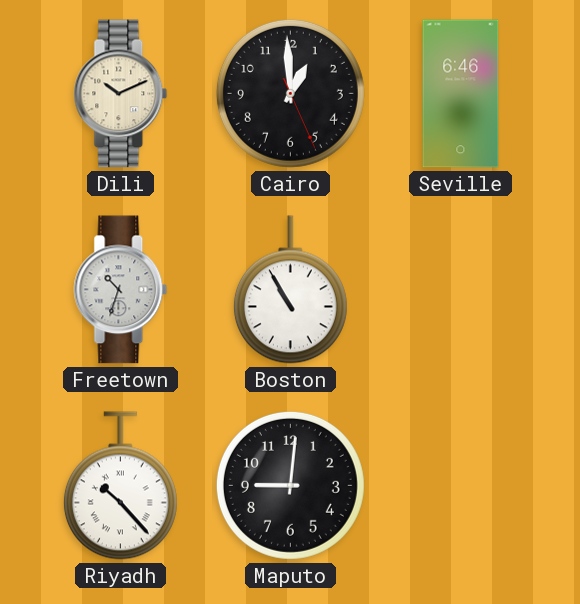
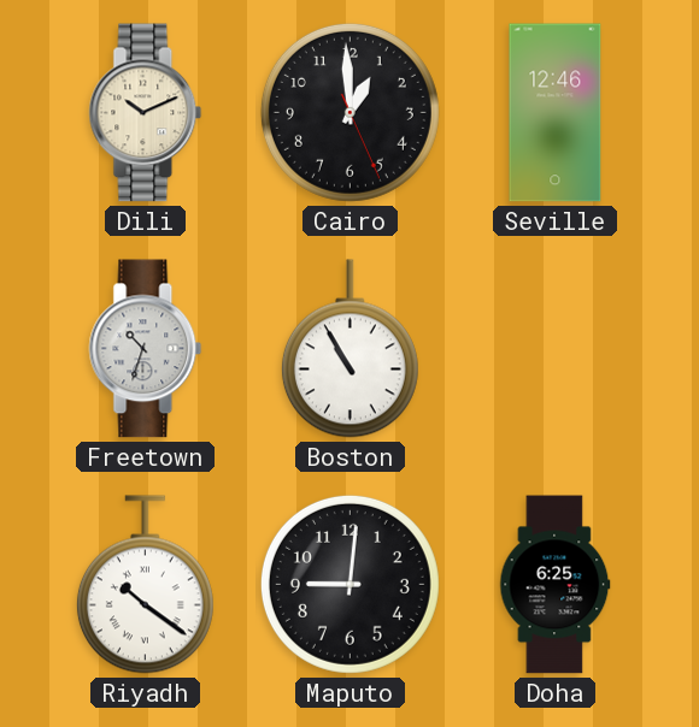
Seville: 6:46 -> 12:46 (556, 113)
Riyadh: 10:23 -> 10:21 (145, 585)
Doha: none -> 6:25 (556, 585)
